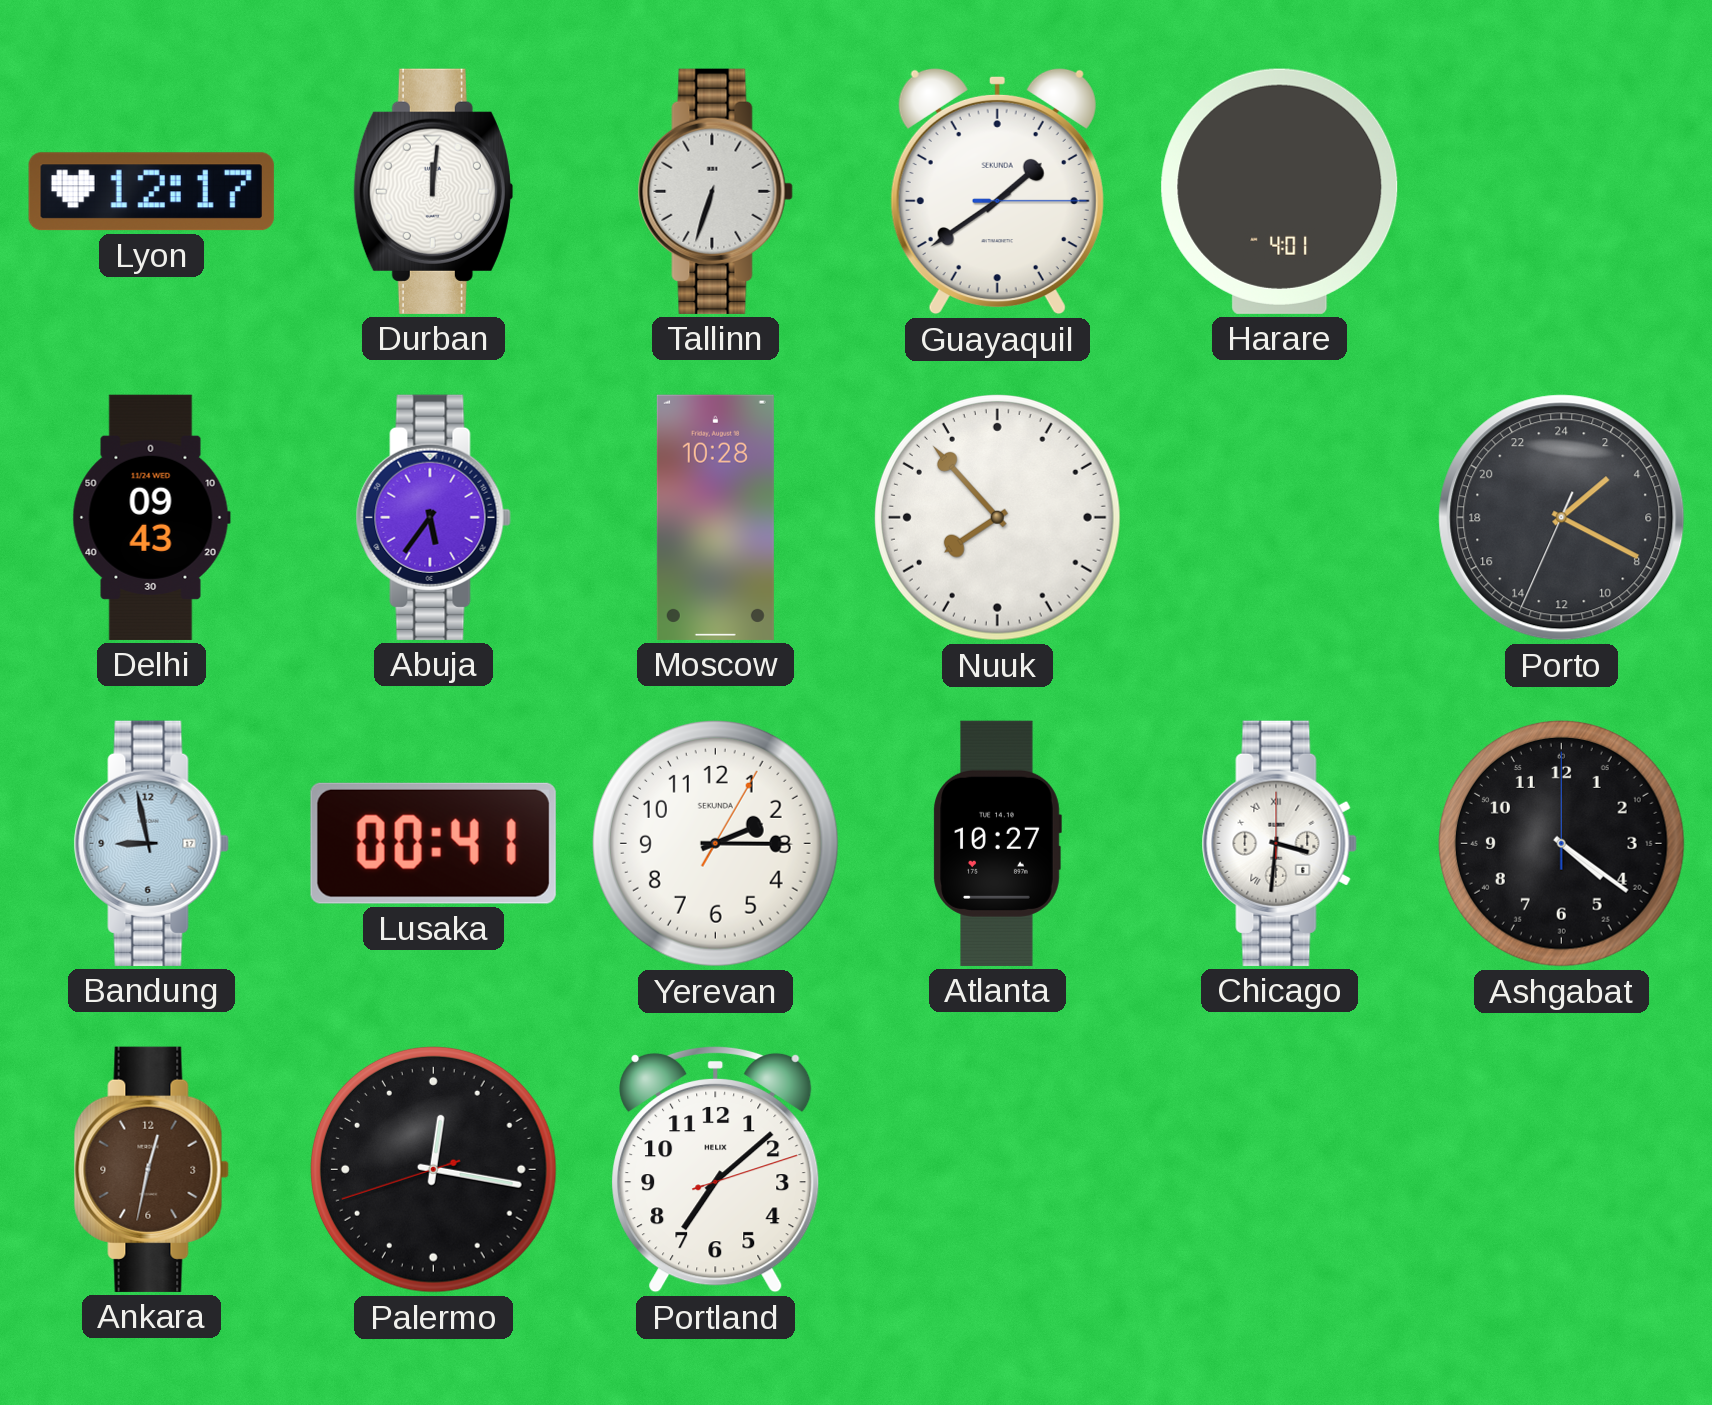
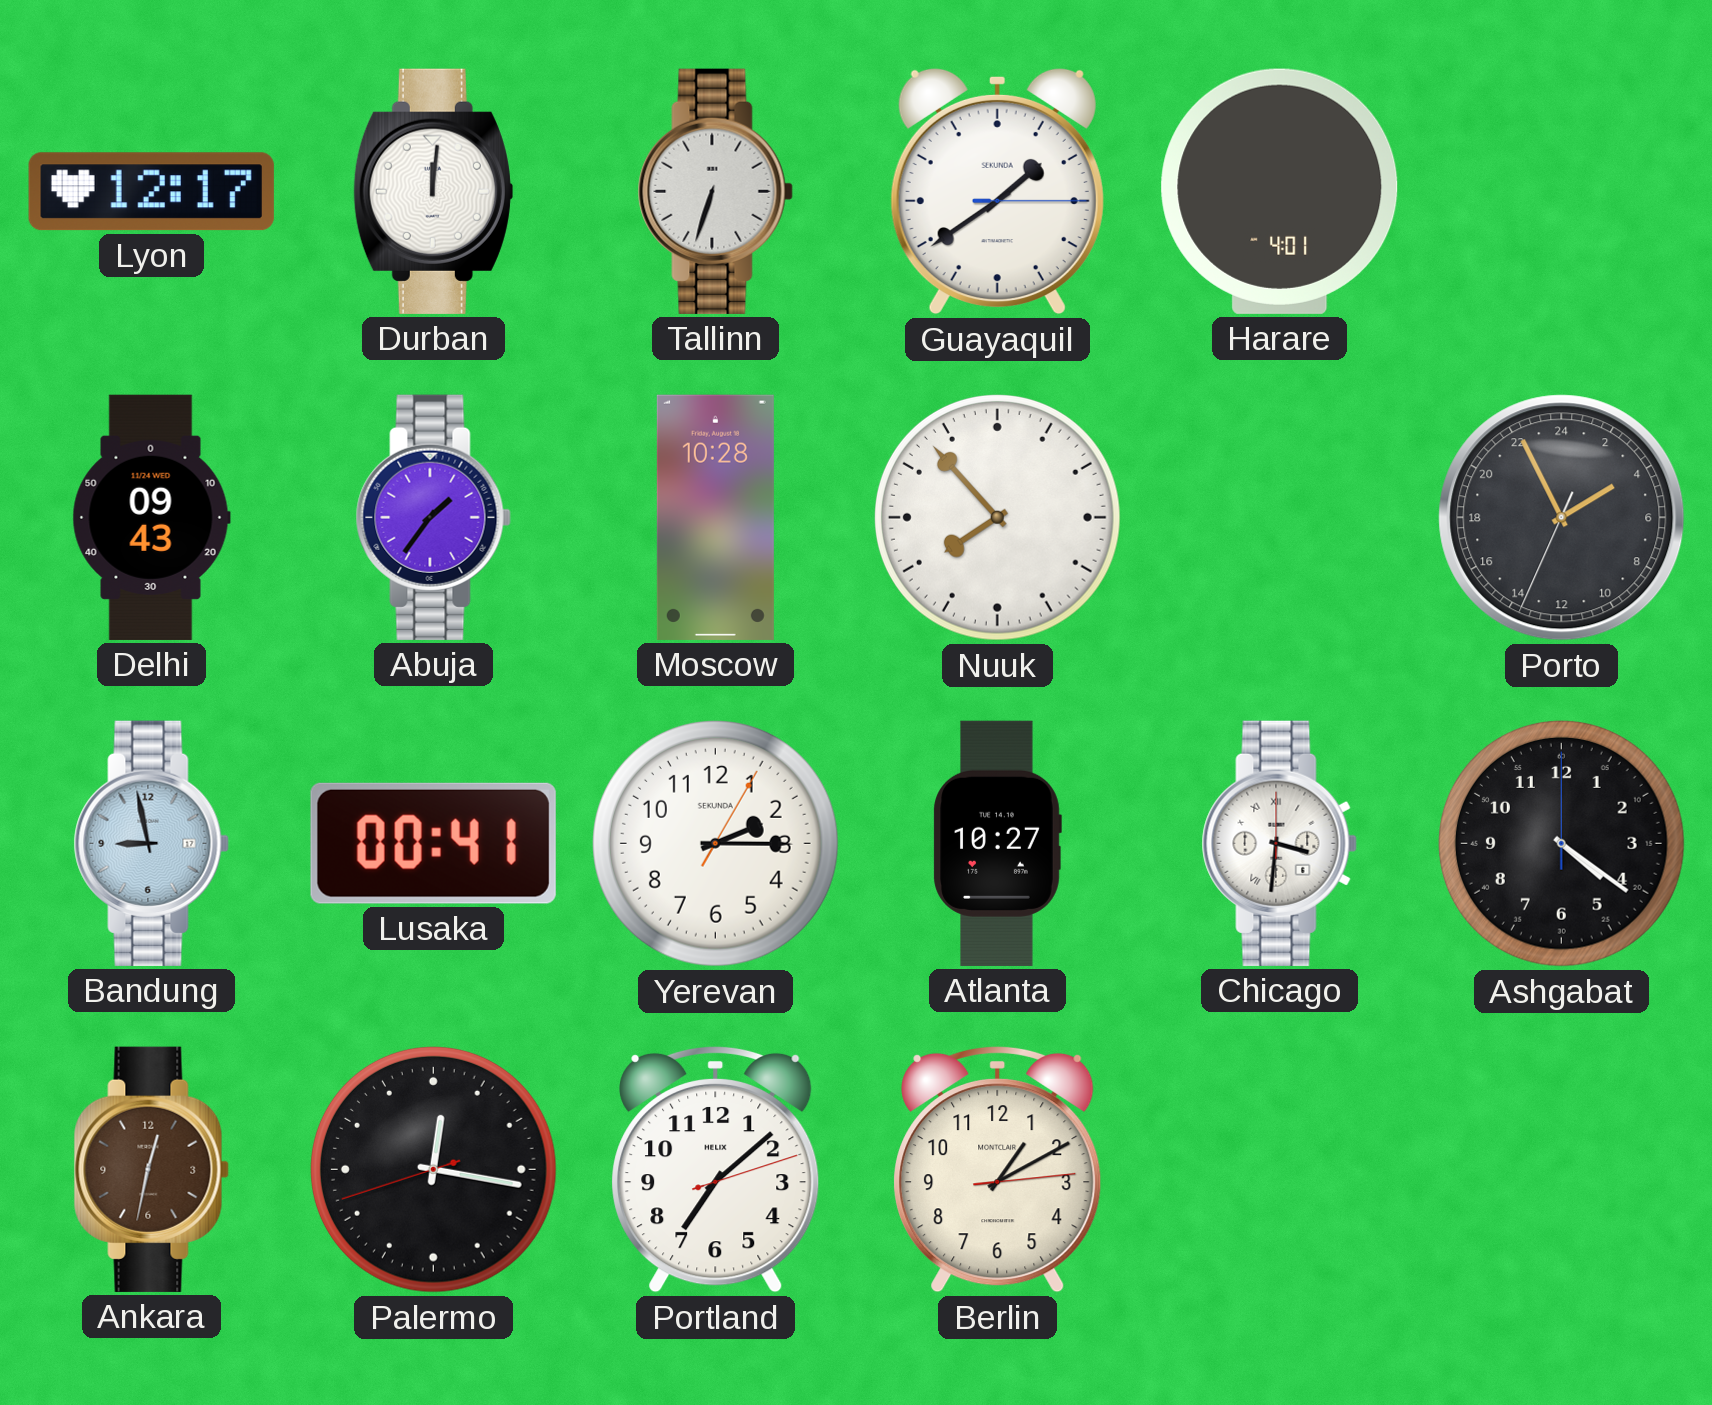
Abuja: 5:36 -> 1:36 (433, 517)
Porto: 3:19 -> 3:55 (1562, 518)
Berlin: none -> 1:10 (998, 1169)
